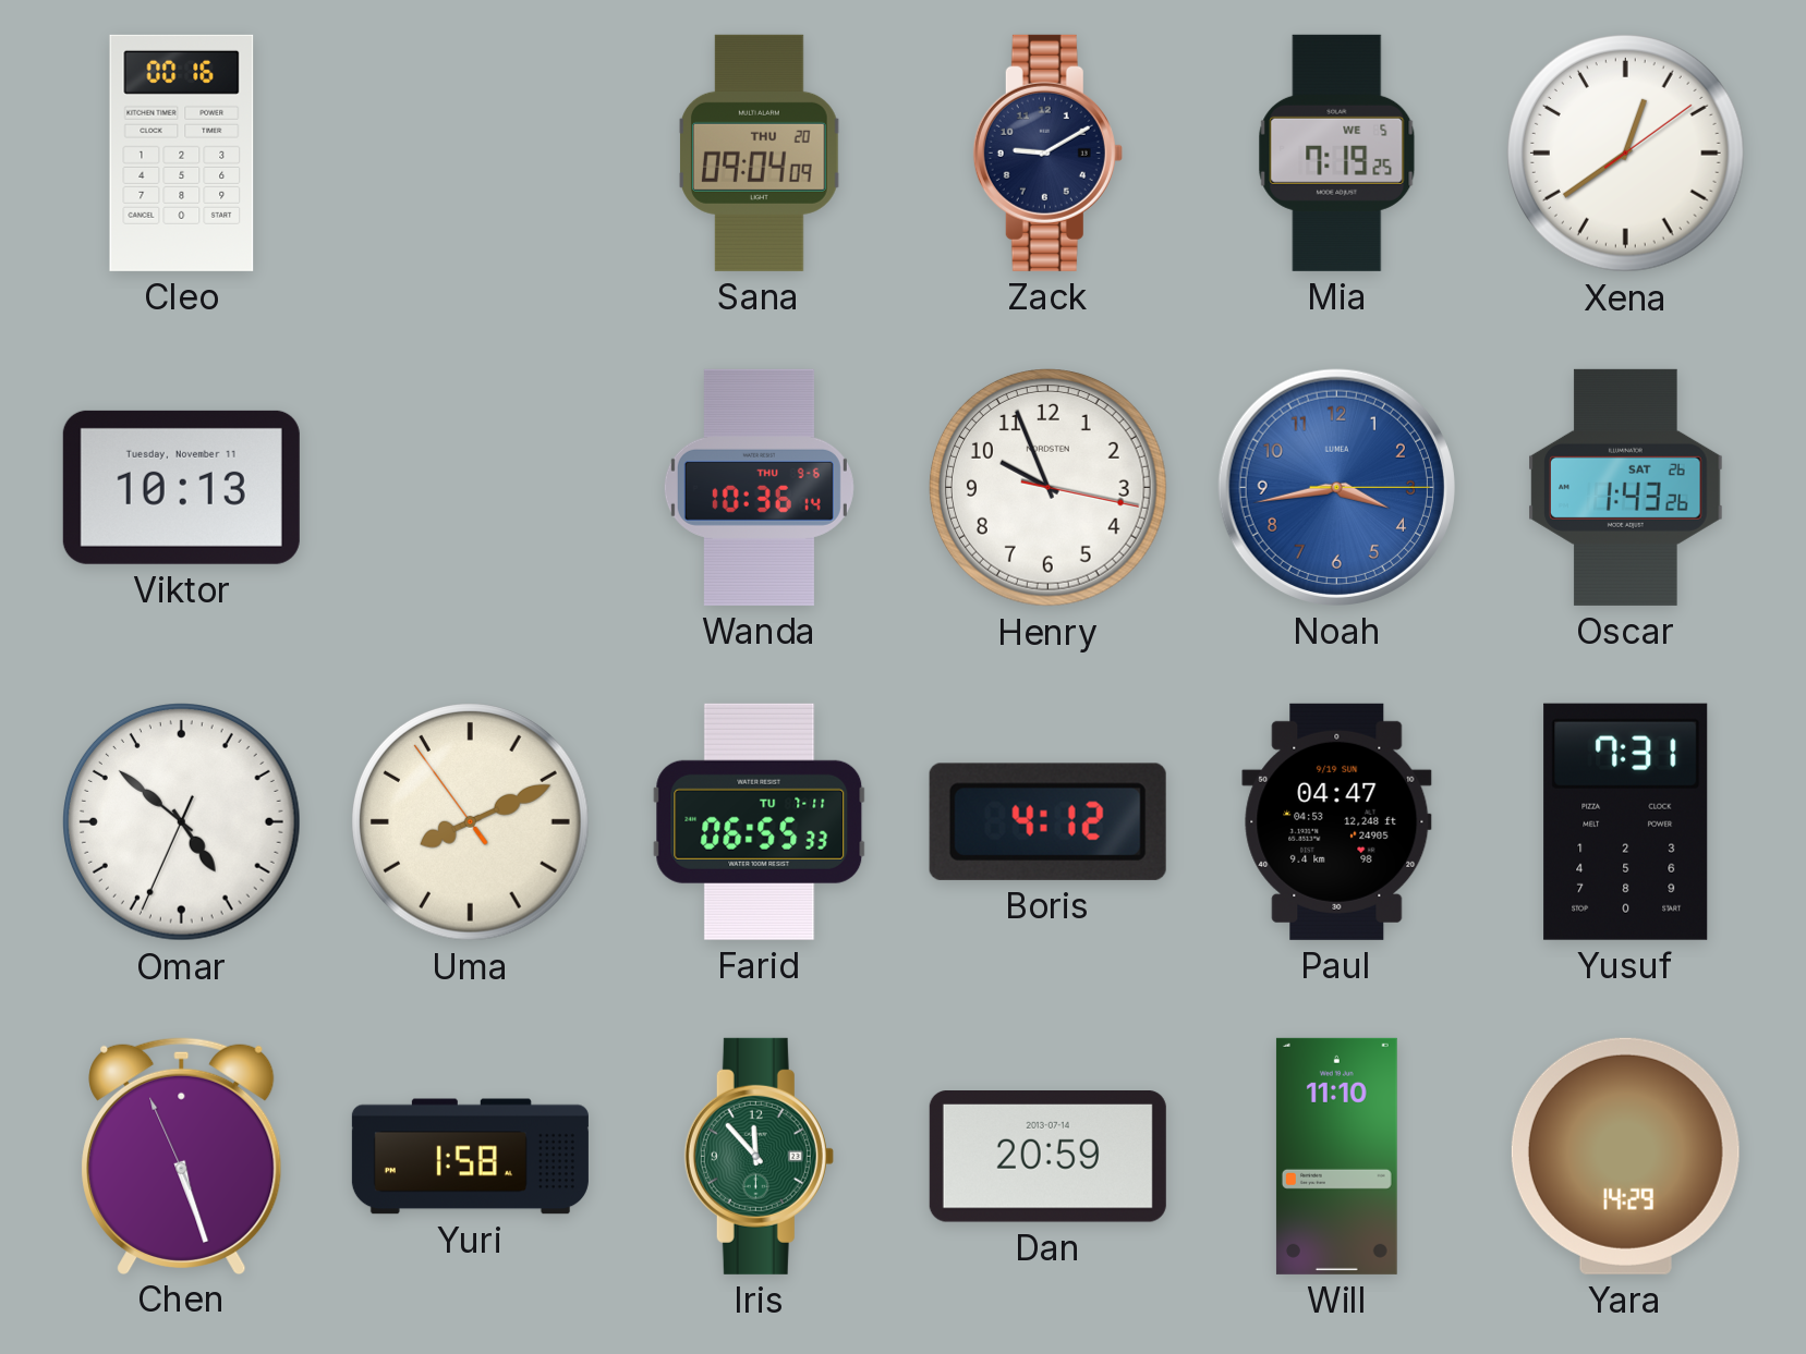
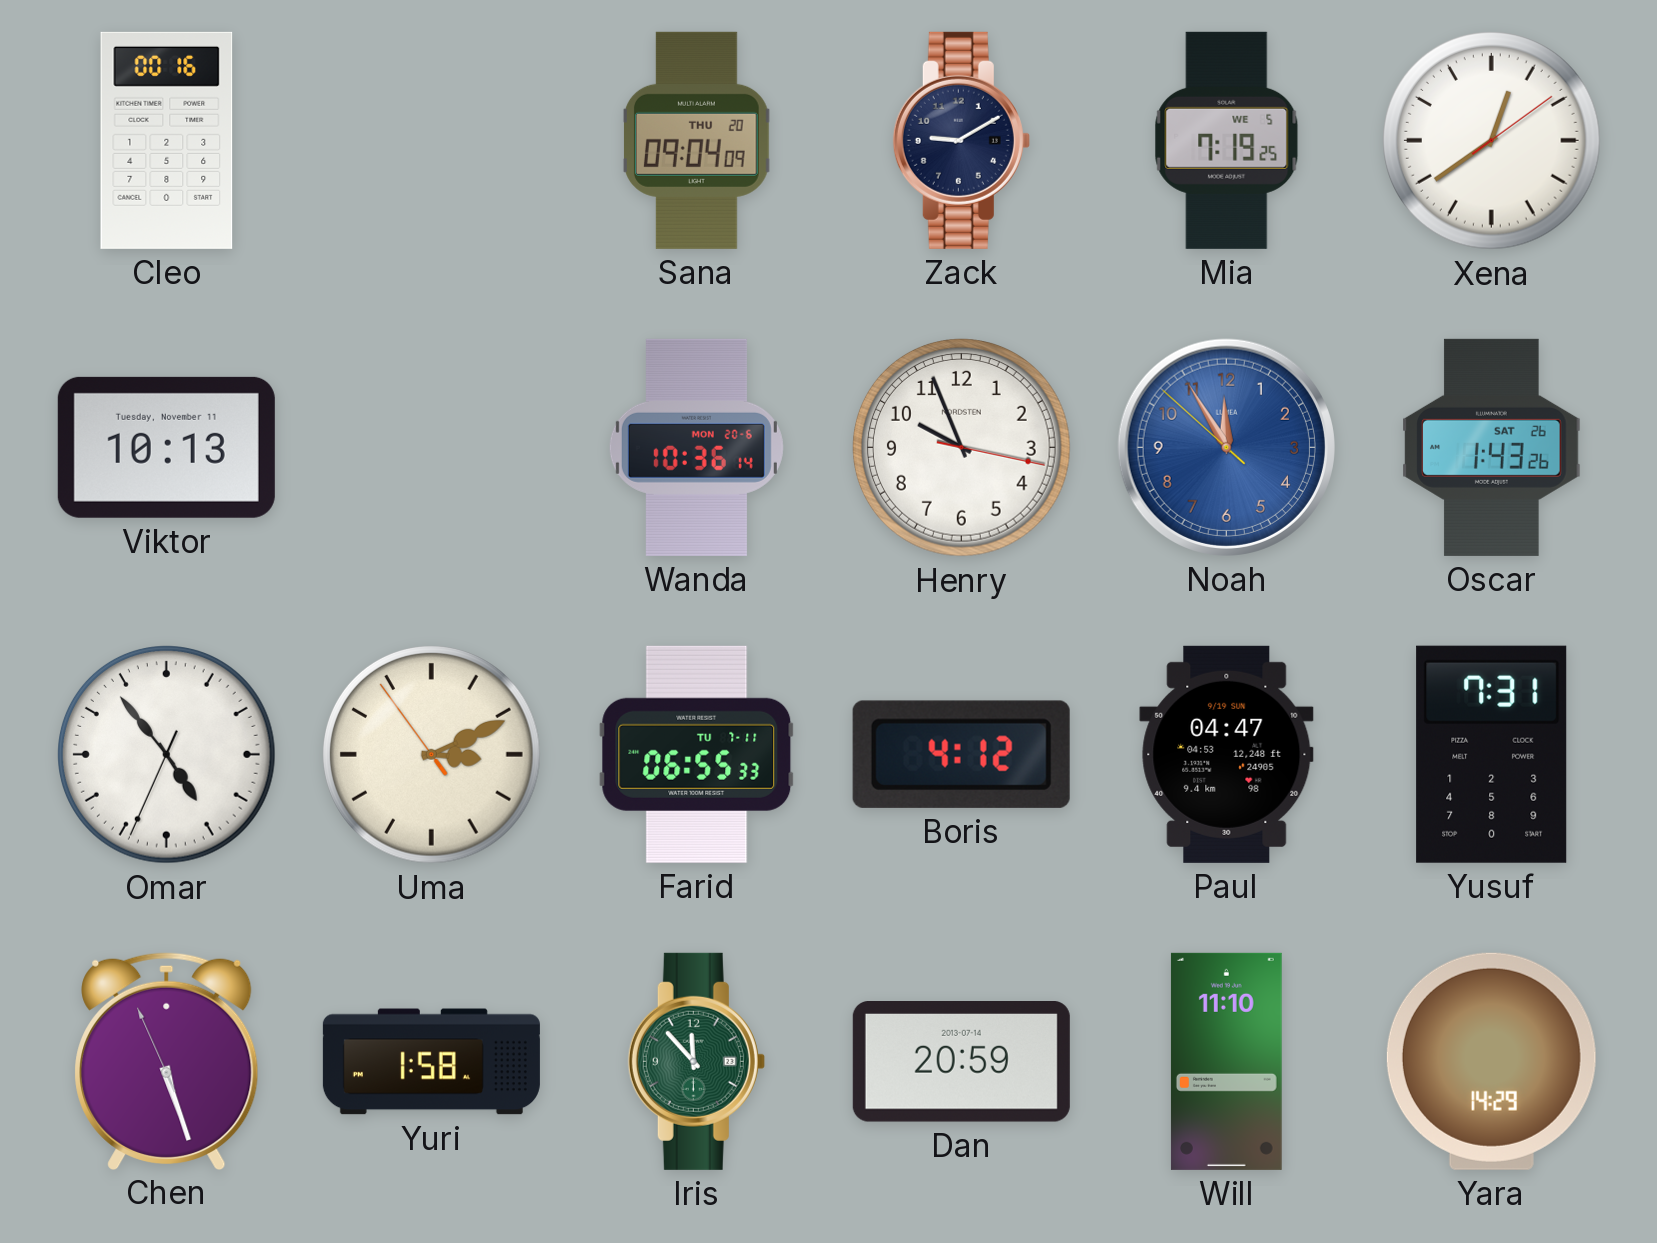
Wanda date: THU 9-6 -> MON 20-6 (696, 447)
Noah: 3:43 -> 11:54 (1226, 447)
Omar: 4:51 -> 4:53 (167, 755)
Uma: 8:10 -> 3:10 (432, 755)
